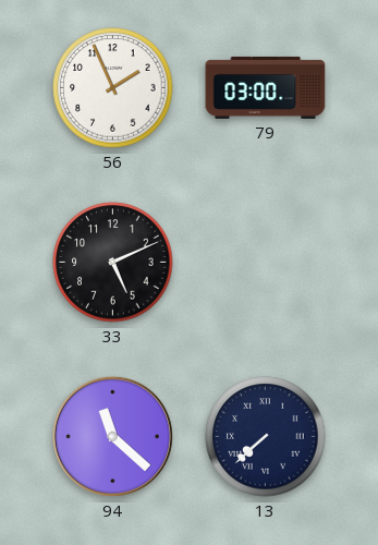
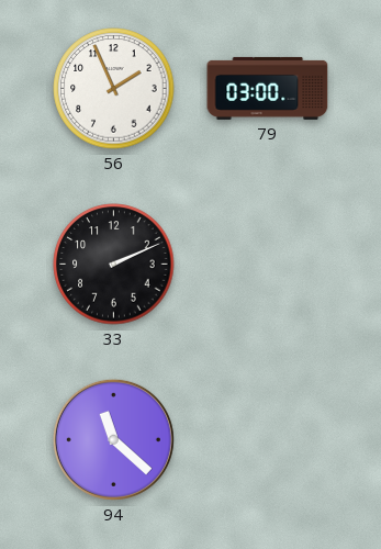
33: 5:11 -> 2:11 (114, 265)
13: 7:38 -> none (266, 437)
